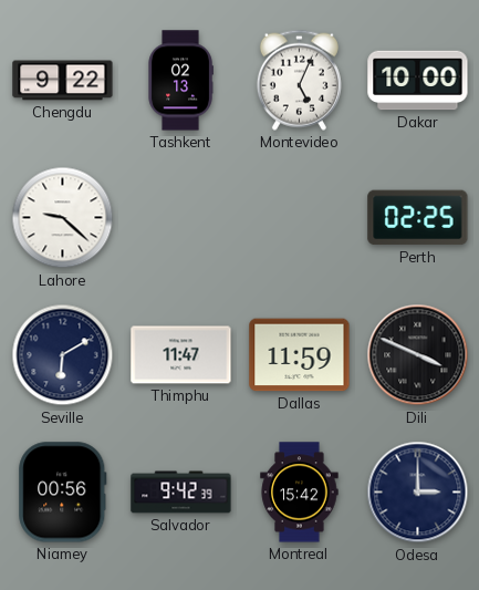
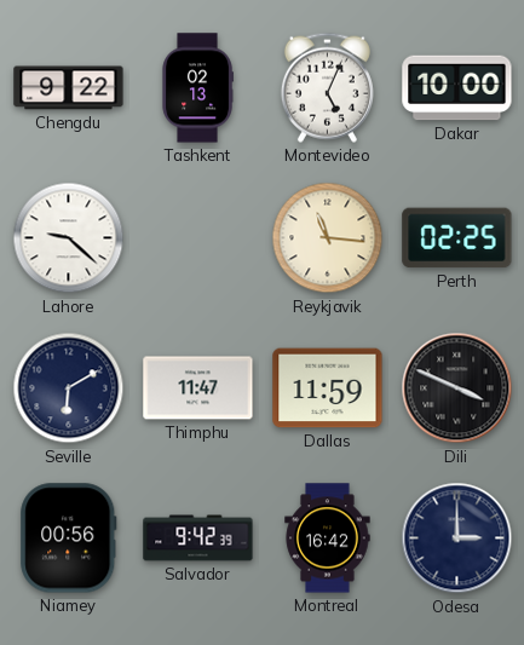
Reykjavik: none -> 11:16 (328, 238)
Montreal: 15:42 -> 16:42 (328, 539)
